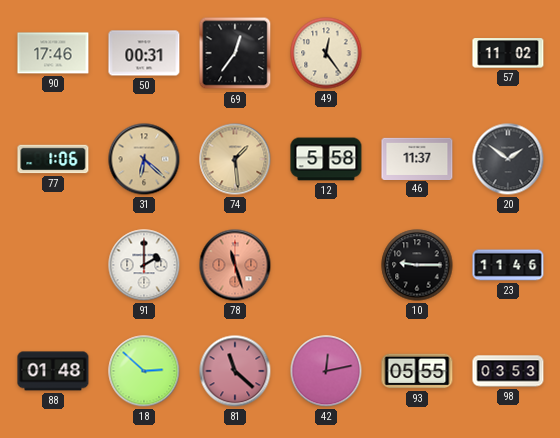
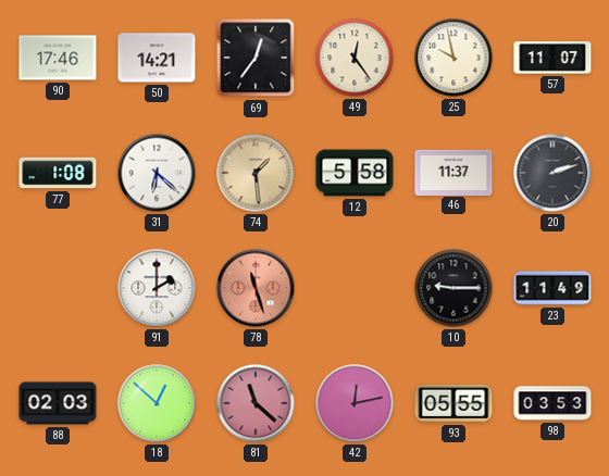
50: 00:31 -> 14:21 (157, 58)
25: none -> 9:58 (453, 58)
57: 11:02 -> 11:07 (552, 58)
77: 1:06 -> 1:08 (58, 173)
31 dial: champagne -> white (157, 173)
20: 1:51 -> 2:12 (552, 173)
23: 11:46 -> 11:49 (552, 288)
88: 01:48 -> 02:03 (58, 403)
18: 2:52 -> 12:52 (157, 403)
